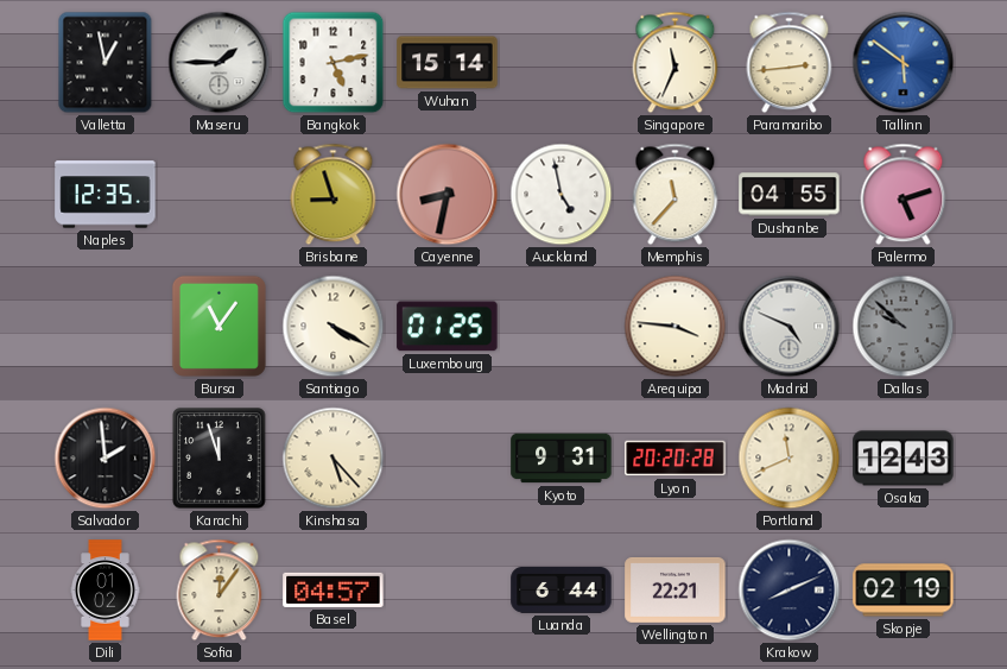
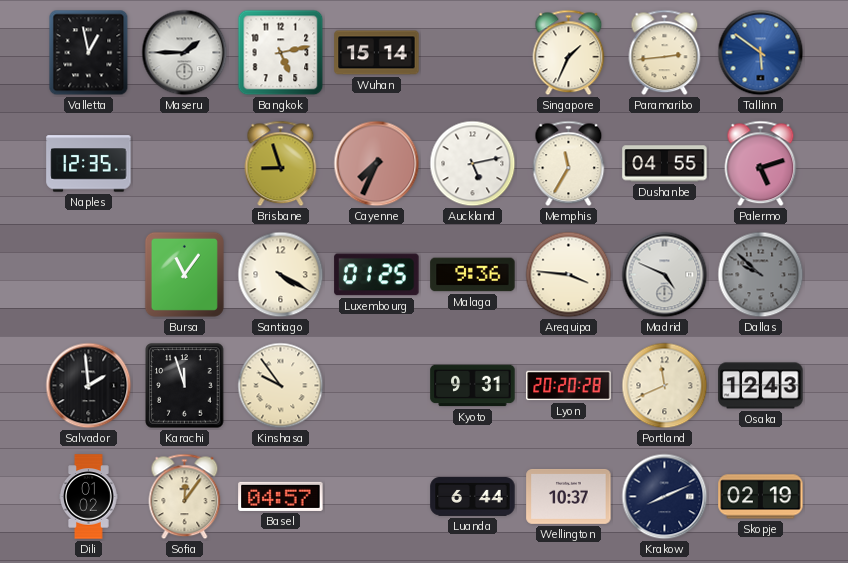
Singapore: 11:34 -> 1:34 (569, 53)
Cayenne: 8:32 -> 7:34 (377, 164)
Auckland: 4:58 -> 5:13 (473, 164)
Memphis: 11:37 -> 11:35 (569, 164)
Malaga: none -> 9:36 (473, 275)
Kinshasa: 5:23 -> 9:54 (281, 386)
Wellington: 22:21 -> 10:37 (569, 496)
